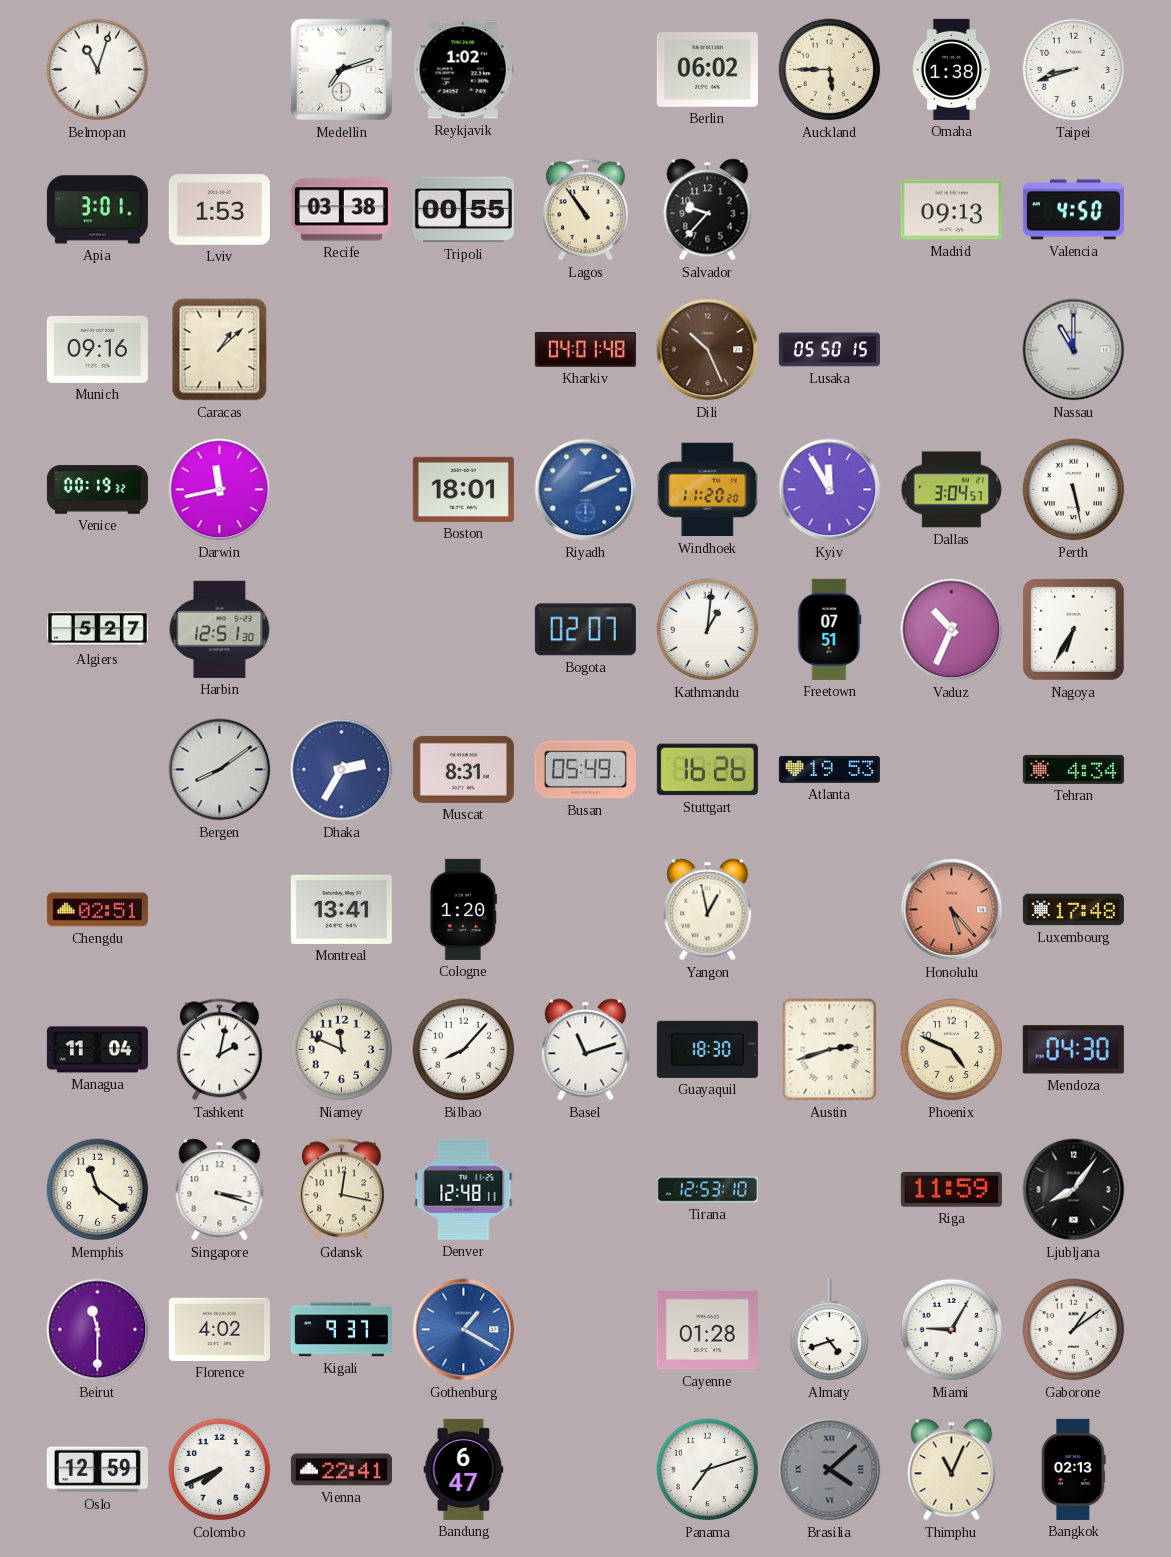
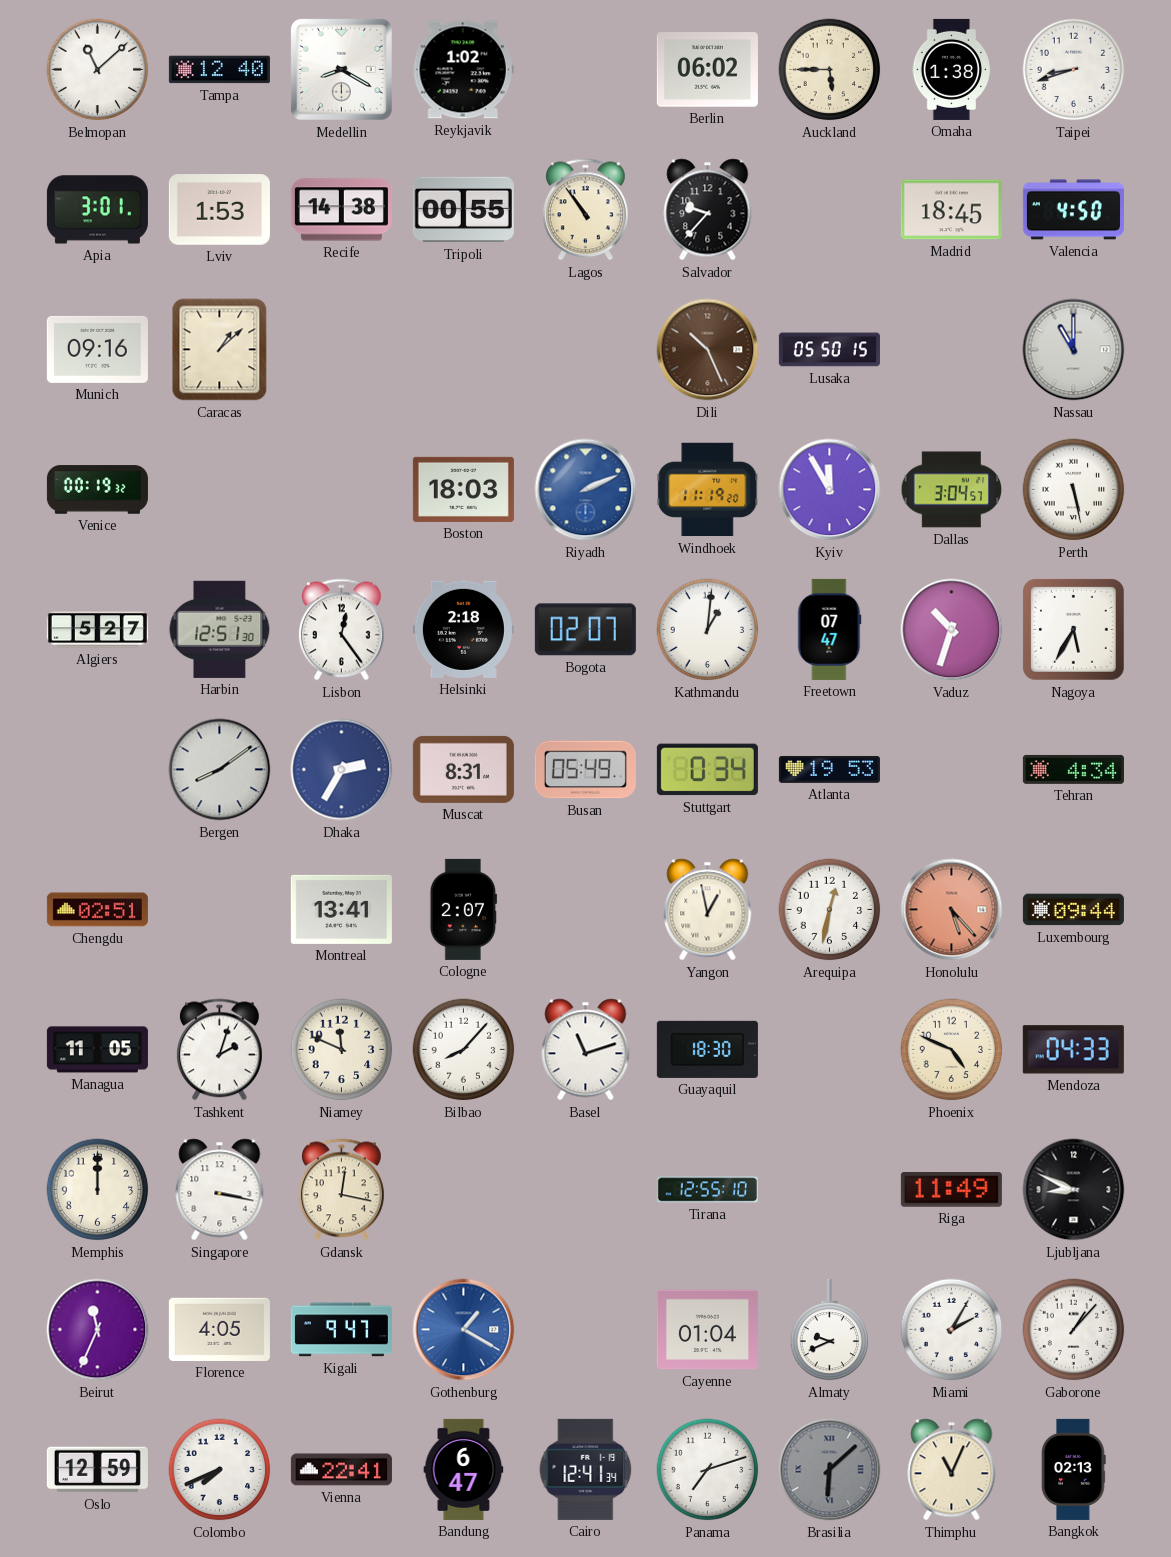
Belmopan: 11:03 -> 11:08 (98, 70)
Tampa: none -> 12:40 (219, 70)
Medellin: 7:12 -> 8:20 (341, 69)
Recife: 03:38 -> 14:38 (341, 210)
Madrid: 09:13 -> 18:45 (951, 210)
Kharkiv: 04:01 -> none (585, 350)
Darwin: 11:43 -> none (220, 490)
Boston: 18:01 -> 18:03 (463, 489)
Windhoek: 11:20 -> 11:19 (708, 490)
Lisbon: none -> 12:24 (341, 630)
Helsinki: none -> 2:18 (463, 629)
Freetown: 07:51 -> 07:47 (830, 629)
Vaduz: 10:34 -> 10:33 (952, 630)
Nagoya: 6:35 -> 5:35 (1074, 630)
Stuttgart: 16:26 -> 0:34 (707, 770)
Cologne: 1:20 -> 2:07 (463, 909)
Arequipa: none -> 12:32 (830, 910)
Luxembourg: 17:48 -> 09:44 (1073, 910)
Managua: 11:04 -> 11:05 (97, 1050)
Tashkent: 2:02 -> 2:03 (219, 1050)
Austin: 2:42 -> none (830, 1050)
Mendoza: 04:30 -> 04:33 (1073, 1050)
Memphis: 11:21 -> 12:00 (98, 1190)
Singapore: 3:18 -> 3:17 (220, 1190)
Denver: 12:48 -> none (464, 1189)
Tirana: 12:53 -> 12:55 (707, 1190)
Riga: 11:59 -> 11:49 (951, 1190)
Ljubljana: 8:06 -> 8:49 (1074, 1190)
Beirut: 11:30 -> 11:34 (98, 1330)
Florence: 4:02 -> 4:05 (219, 1329)
Kigali: 9:37 -> 9:47 (341, 1330)
Cayenne: 01:28 -> 01:04 (707, 1330)
Almaty: 4:42 -> 9:41 (830, 1330)
Miami: 9:05 -> 2:05 (952, 1330)
Gaborone: 1:09 -> 1:07 (1074, 1330)
Cairo: none -> 12:41 (586, 1469)
Brasilia: 4:08 -> 6:08 (830, 1470)
